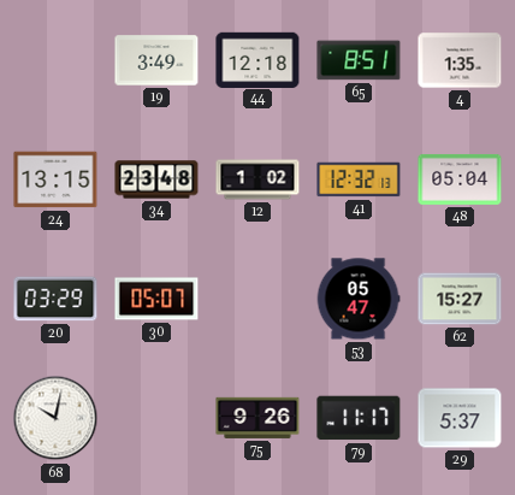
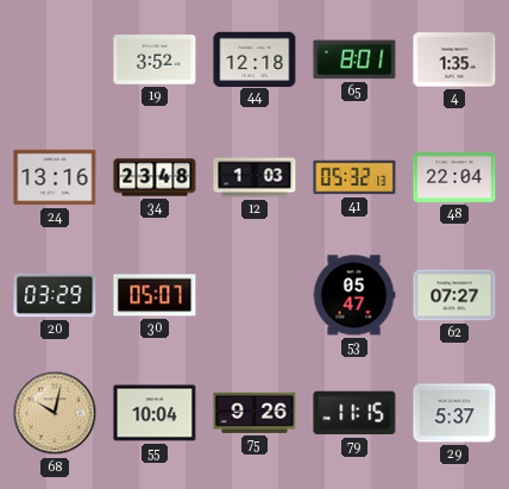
19: 3:49 -> 3:52 (155, 59)
65: 8:51 -> 8:01 (354, 59)
24: 13:15 -> 13:16 (55, 177)
12: 1:02 -> 1:03 (254, 177)
41: 12:32 -> 05:32 (354, 177)
48: 05:04 -> 22:04 (454, 177)
62: 15:27 -> 07:27 (454, 295)
68 dial: white -> champagne (55, 413)
55: none -> 10:04 (155, 413)
79: 11:17 -> 11:15 (354, 413)
